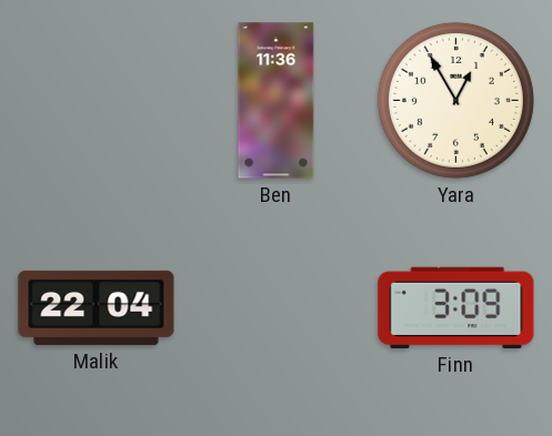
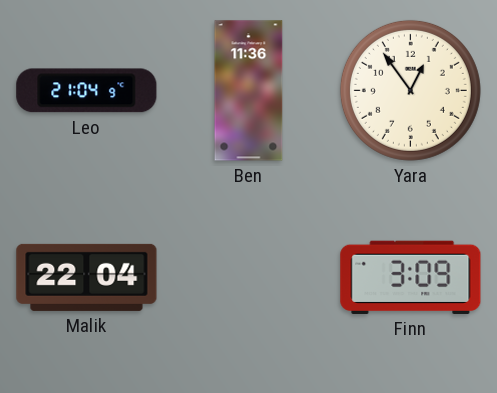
Leo: none -> 21:04 (87, 91)
Yara: 12:55 -> 12:54 (410, 90)
